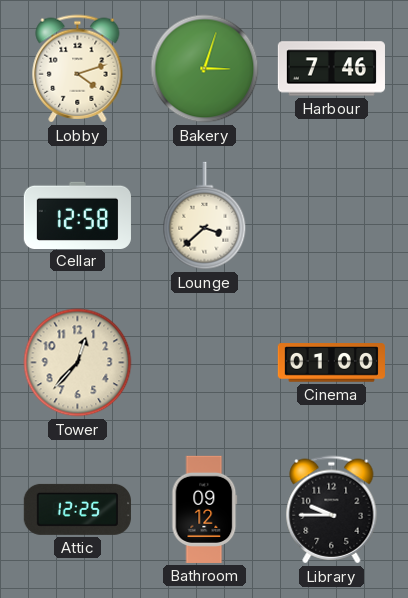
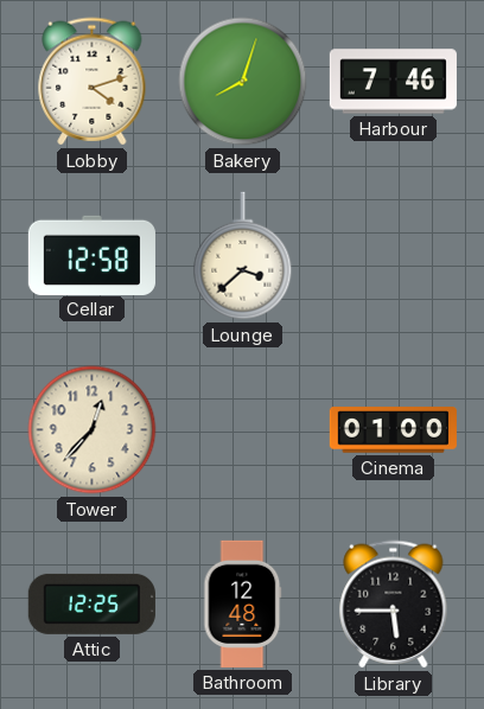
Bakery: 3:03 -> 8:03 (243, 82)
Bathroom: 09:12 -> 12:48 (243, 603)
Library: 9:45 -> 5:45 (394, 605)
